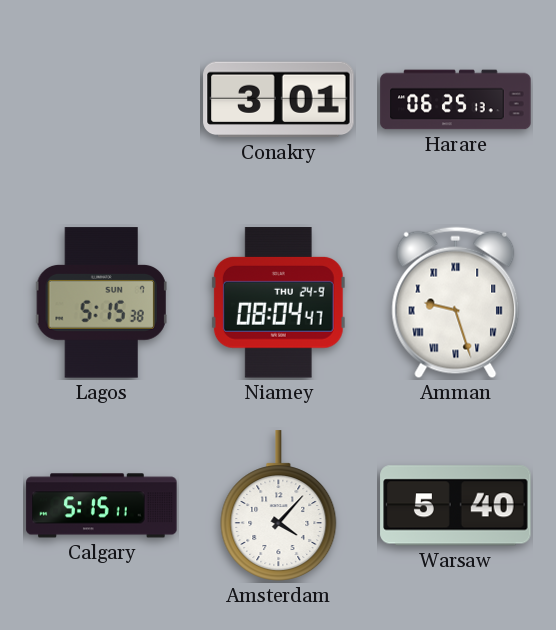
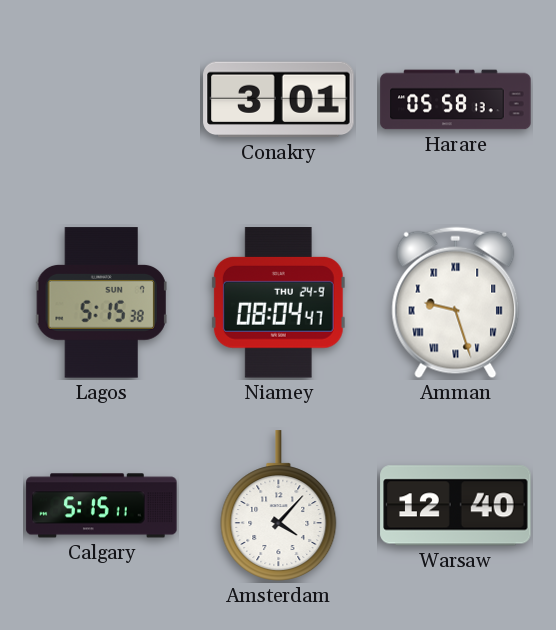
Harare: 06:25 -> 05:58 (456, 100)
Warsaw: 5:40 -> 12:40 (456, 506)
